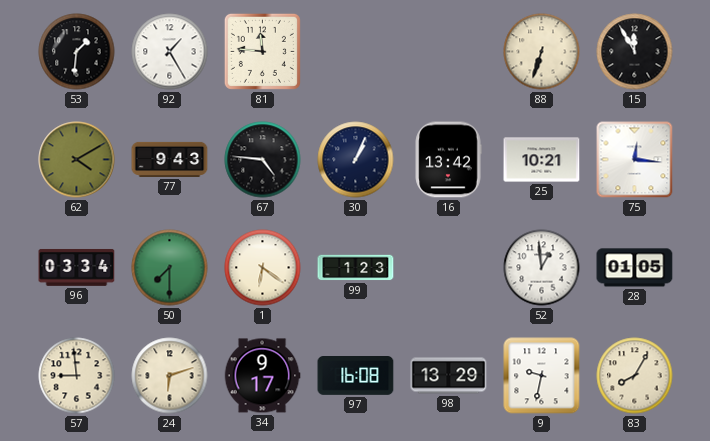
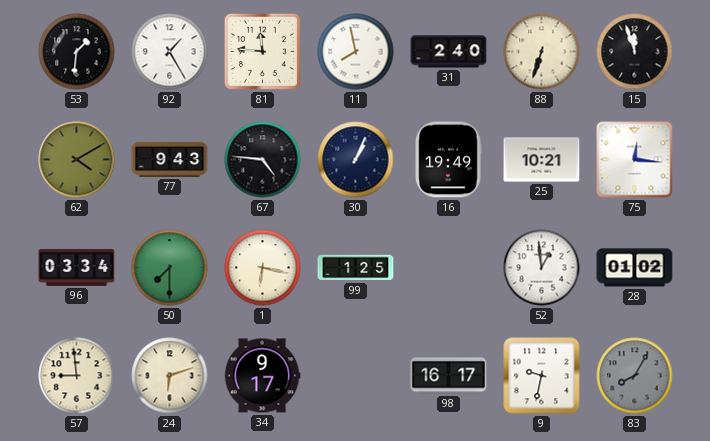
11: none -> 7:58 (356, 52)
31: none -> 2:40 (449, 52)
15: 11:55 -> 11:57 (635, 52)
16: 13:42 -> 19:49 (448, 160)
1: 6:21 -> 6:17 (263, 268)
99: 1:23 -> 1:25 (356, 268)
28: 01:05 -> 01:02 (635, 268)
97: 16:08 -> none (356, 376)
98: 13:29 -> 16:17 (449, 376)
83 dial: cream -> grey (635, 376)
